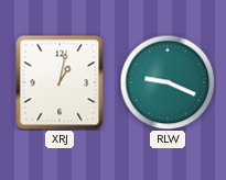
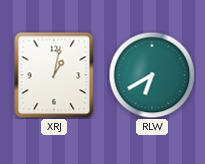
RLW: 9:19 -> 6:40 (152, 75)
